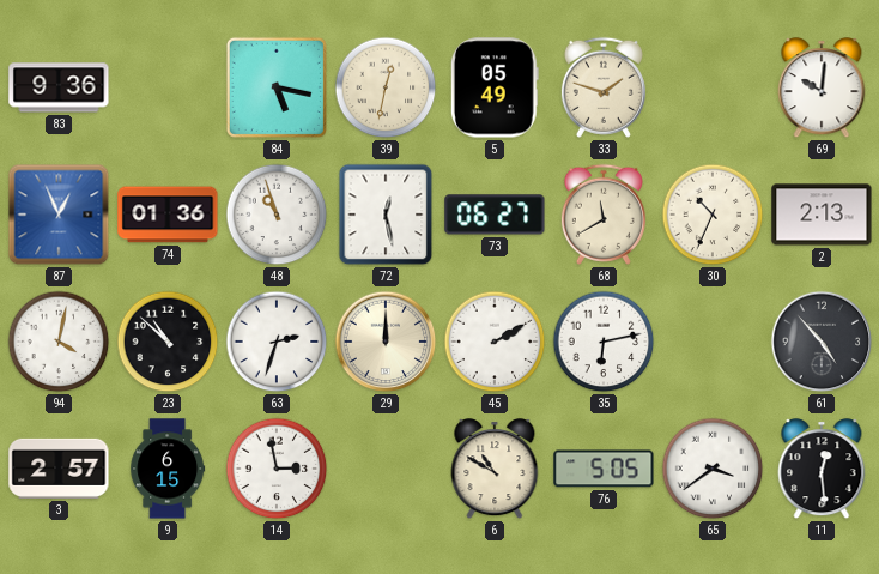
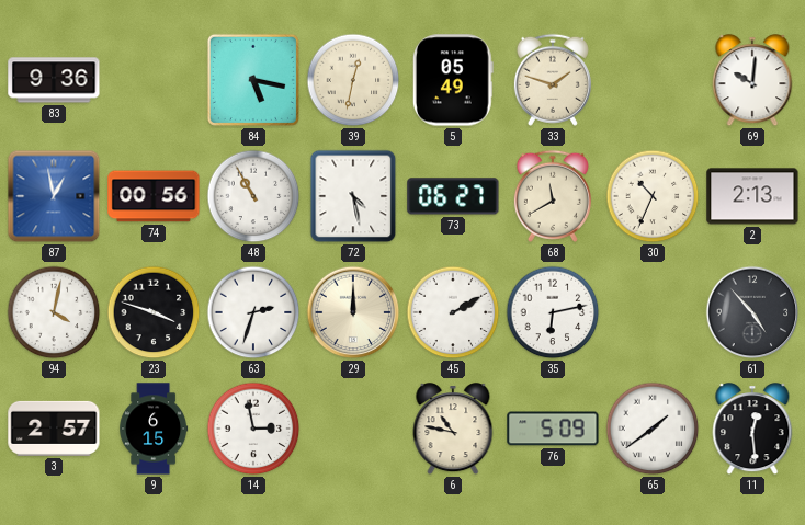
87: 12:56 -> 12:58 (54, 196)
74: 01:36 -> 00:56 (154, 196)
48: 10:57 -> 10:55 (253, 196)
72: 12:28 -> 4:28 (353, 196)
23: 10:52 -> 3:48 (154, 312)
6: 10:50 -> 10:47 (453, 430)
76: 5:05 -> 5:09 (553, 429)
65: 3:39 -> 1:39 (653, 429)
